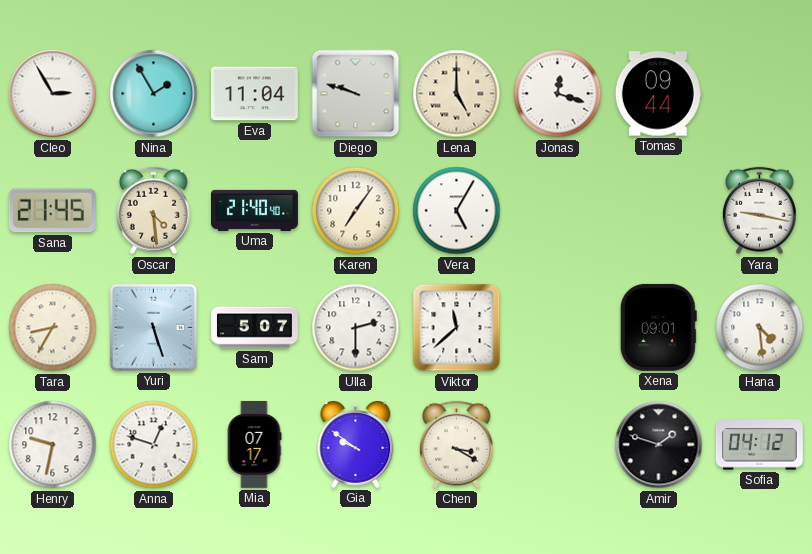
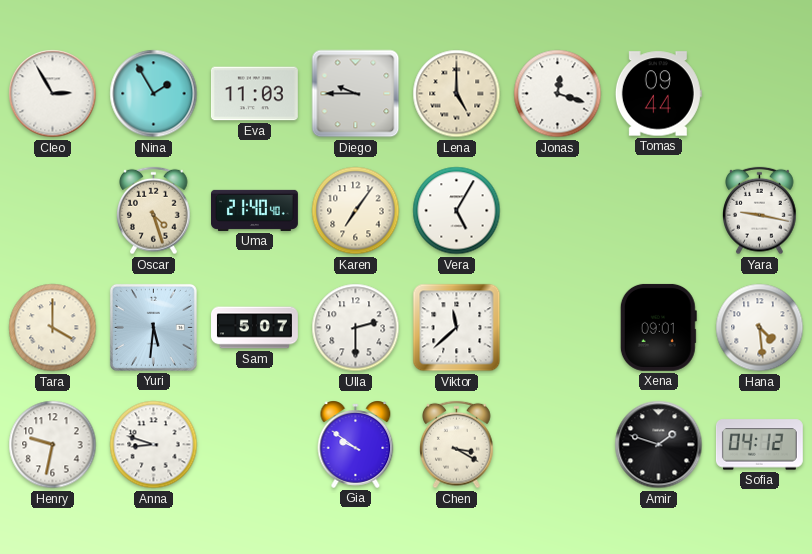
Eva: 11:04 -> 11:03 (254, 94)
Diego: 9:48 -> 9:45 (356, 94)
Sana: 21:45 -> none (52, 211)
Oscar: 4:29 -> 4:27 (154, 211)
Tara: 8:35 -> 4:00 (53, 328)
Yuri: 5:27 -> 5:31 (153, 327)
Anna: 12:48 -> 8:48 (154, 445)
Mia: 07:17 -> none (254, 444)
